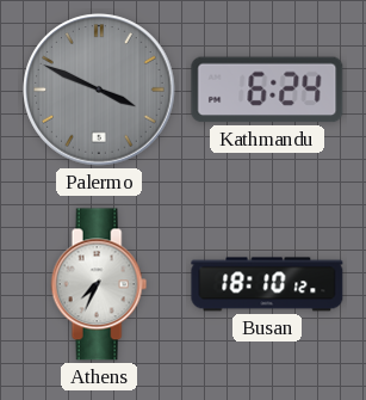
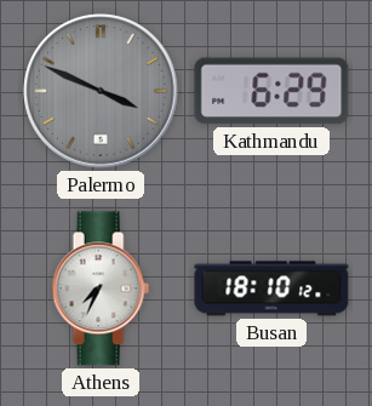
Kathmandu: 6:24 -> 6:29 (271, 91)
